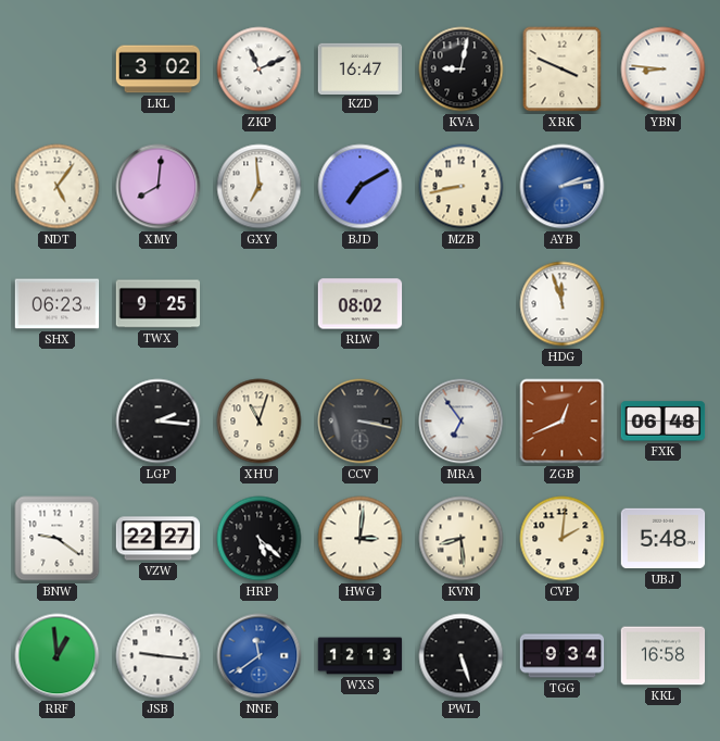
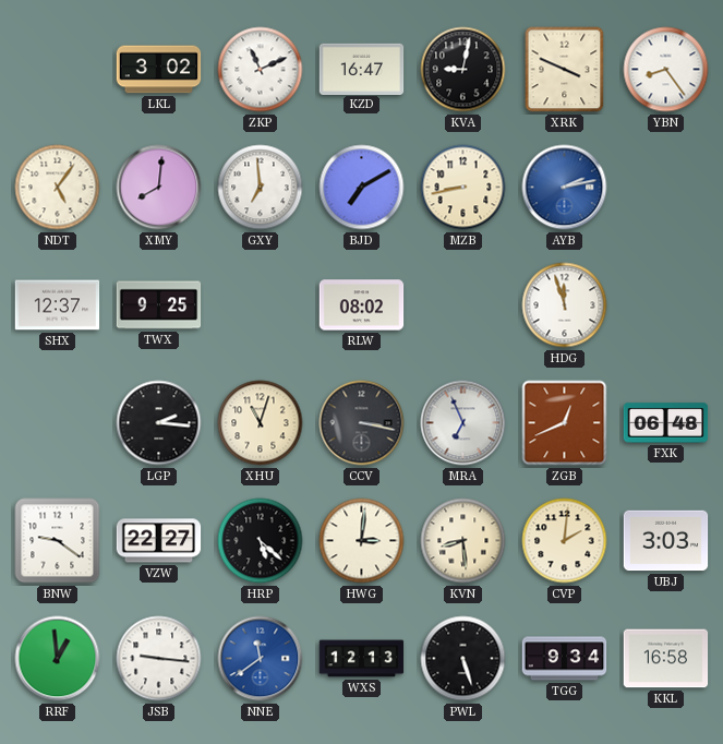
YBN: 8:46 -> 8:24 (666, 70)
SHX: 06:23 -> 12:37 (58, 305)
MRA: 6:54 -> 6:56 (463, 423)
UBJ: 5:48 -> 3:03 (666, 541)
